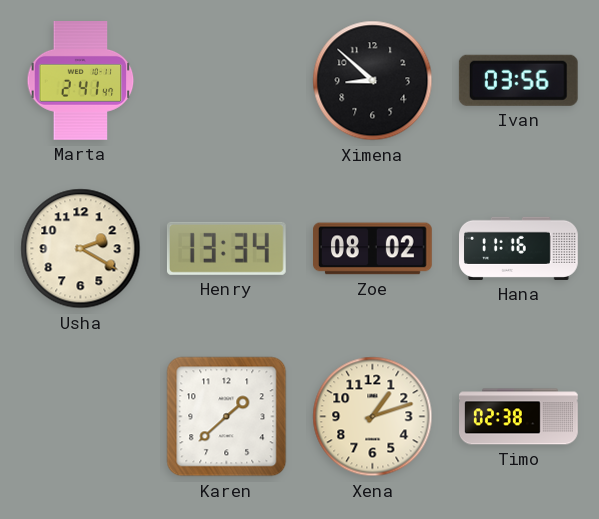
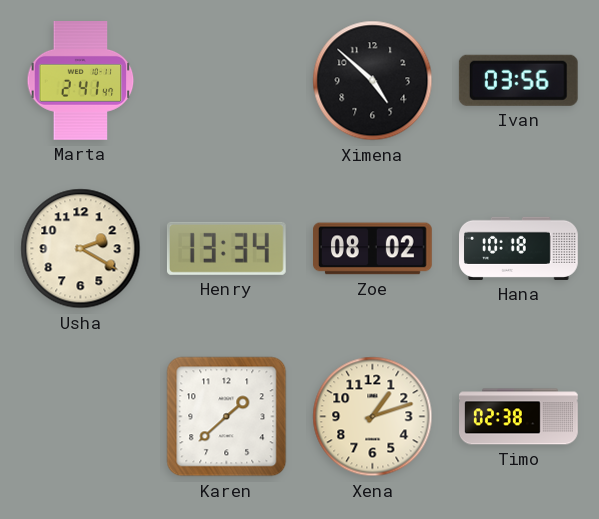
Ximena: 8:52 -> 4:52 (373, 81)
Hana: 11:16 -> 10:18 (519, 248)
